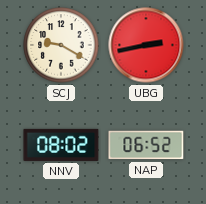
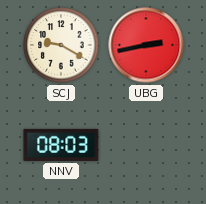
NNV: 08:02 -> 08:03 (61, 145)
NAP: 06:52 -> none (146, 145)
